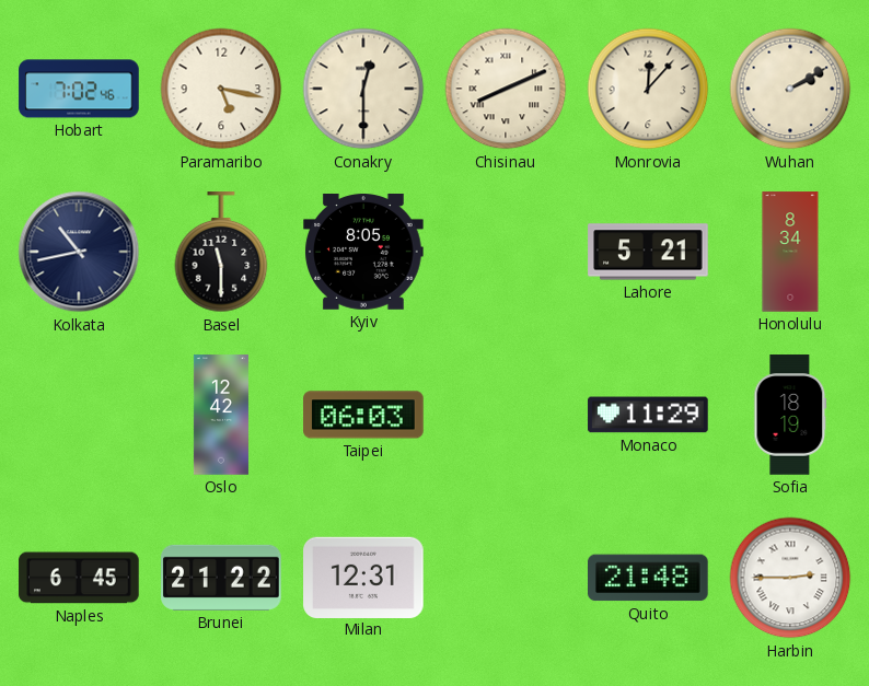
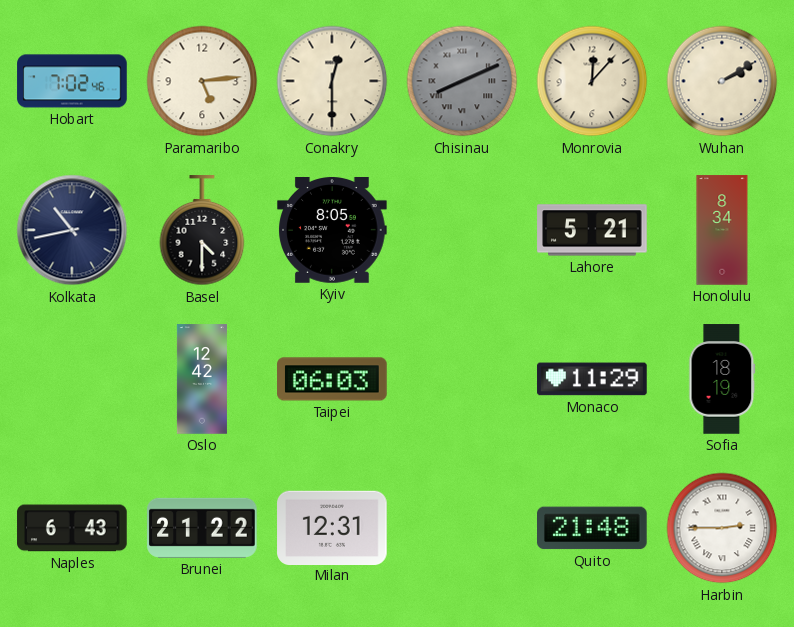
Paramaribo: 5:17 -> 5:14 (202, 81)
Chisinau dial: cream -> grey (462, 81)
Basel: 11:30 -> 4:30 (202, 231)
Naples: 6:45 -> 6:43 (72, 528)
